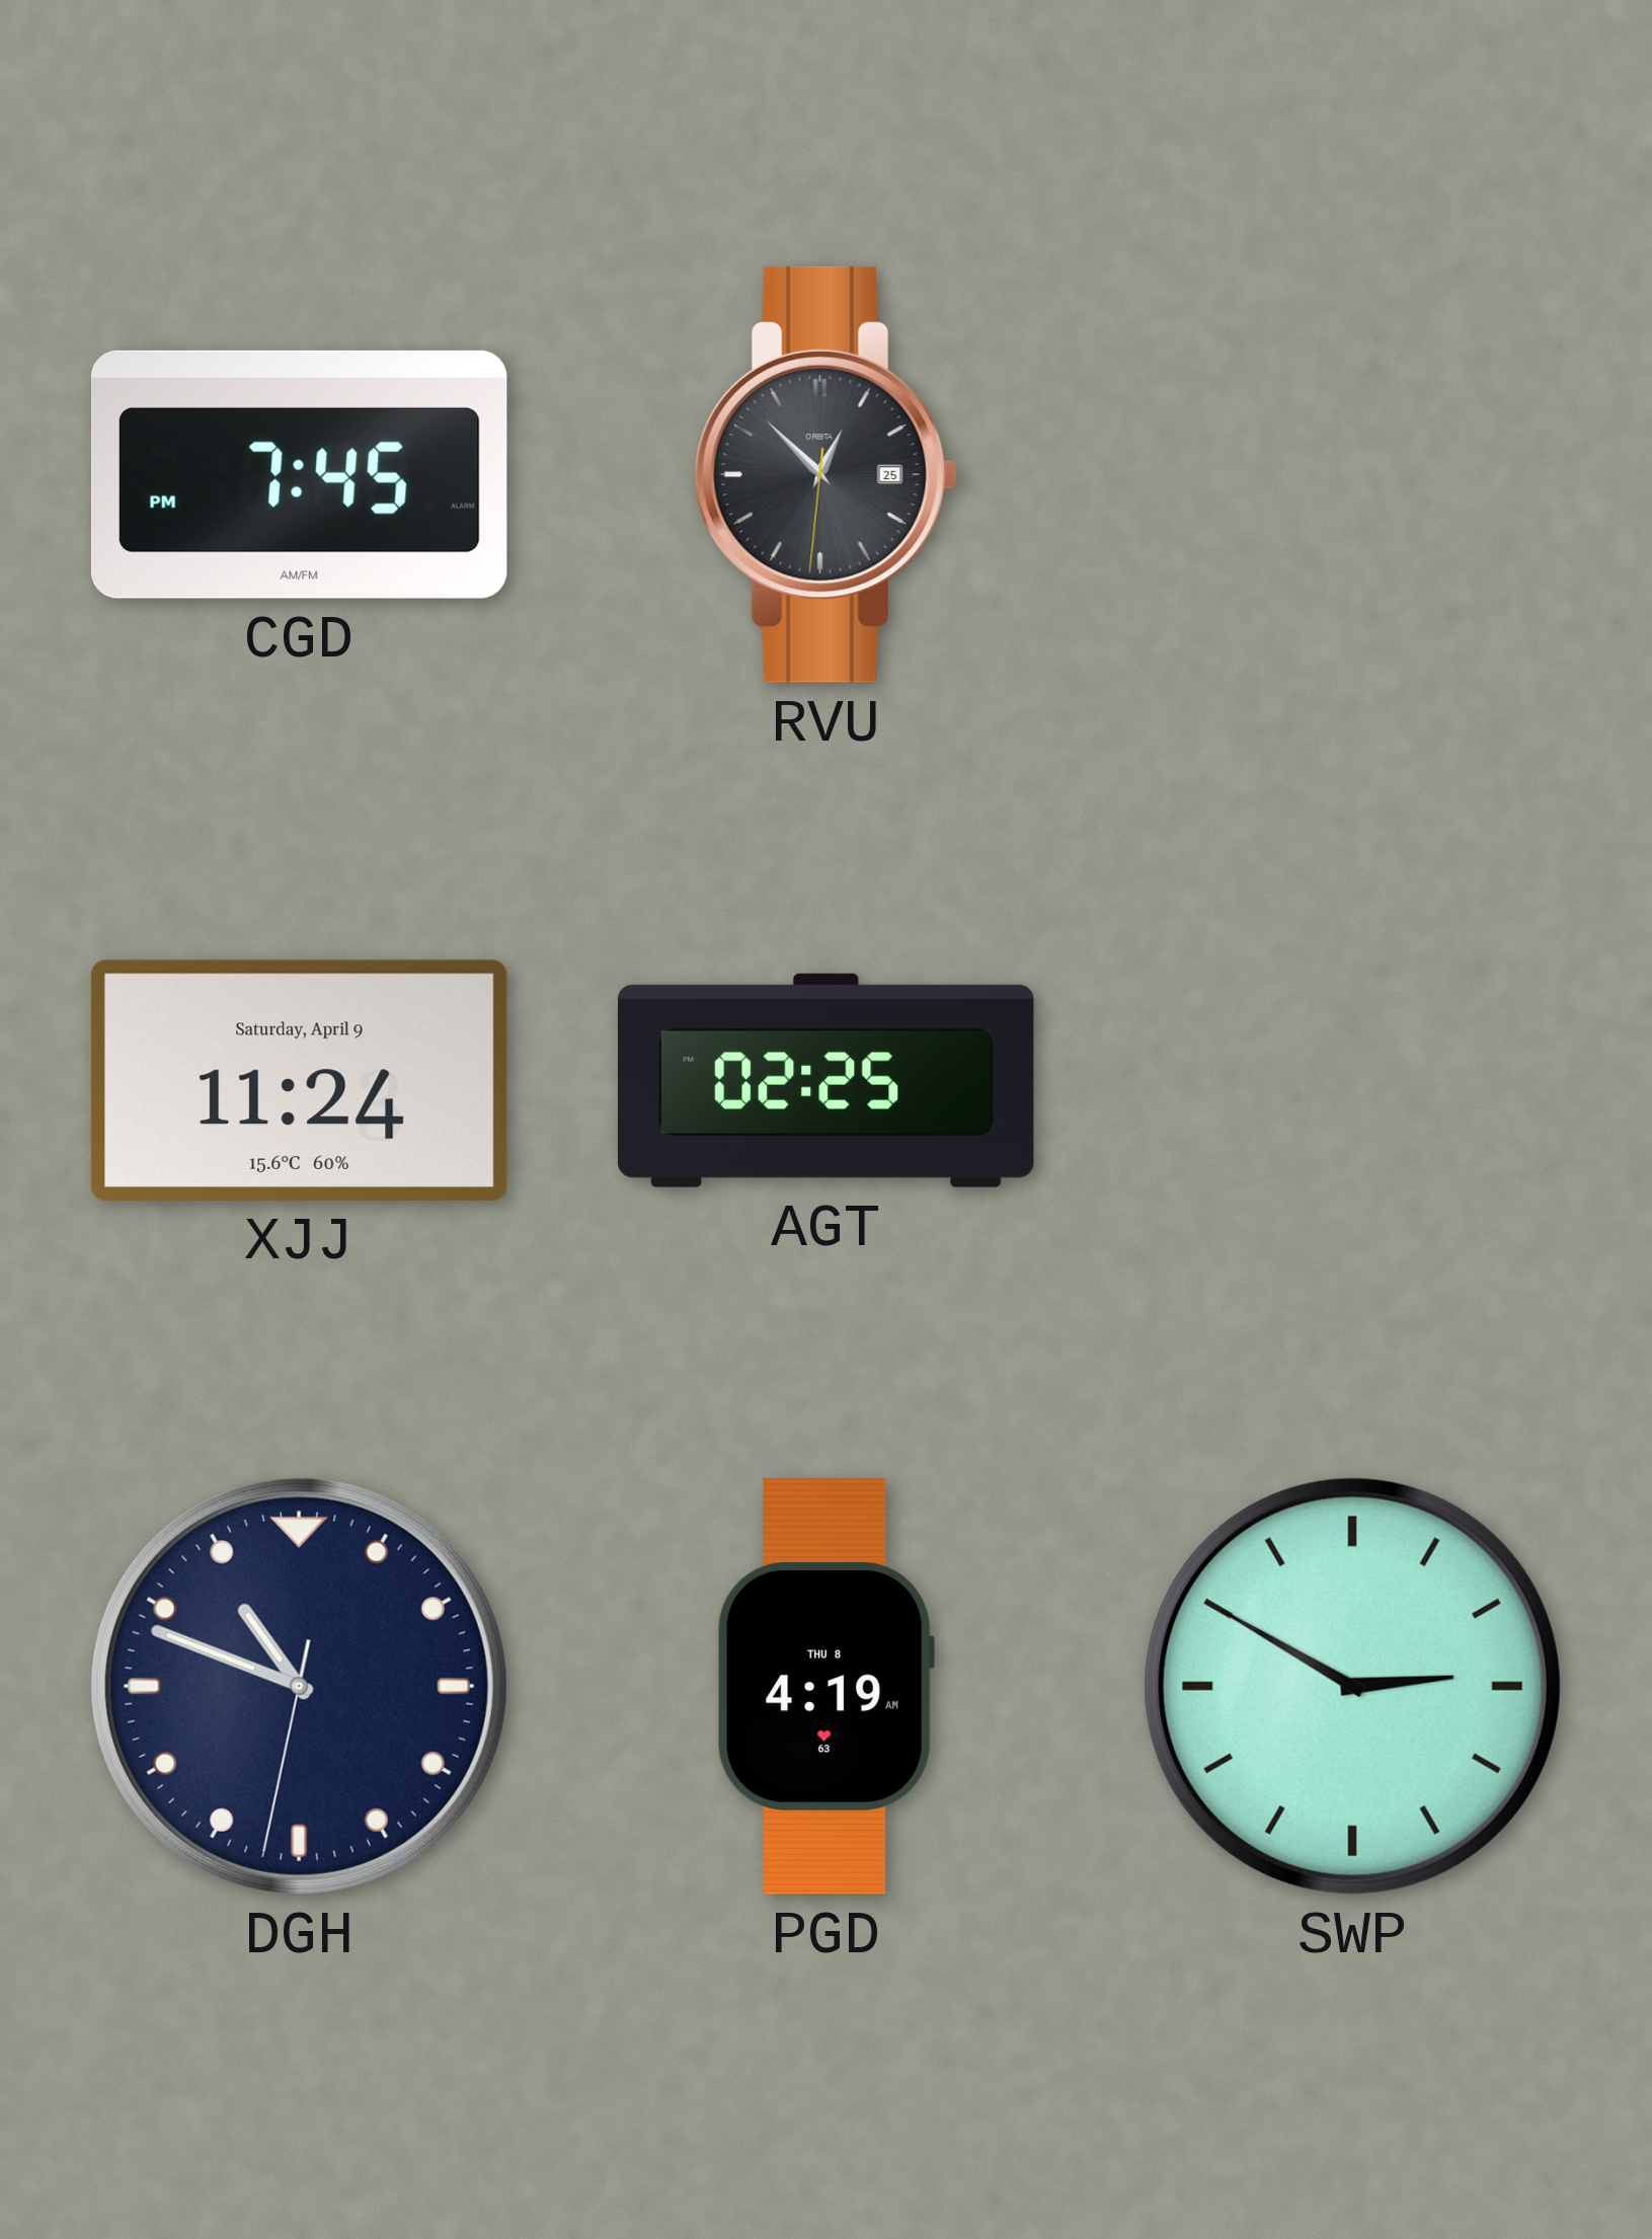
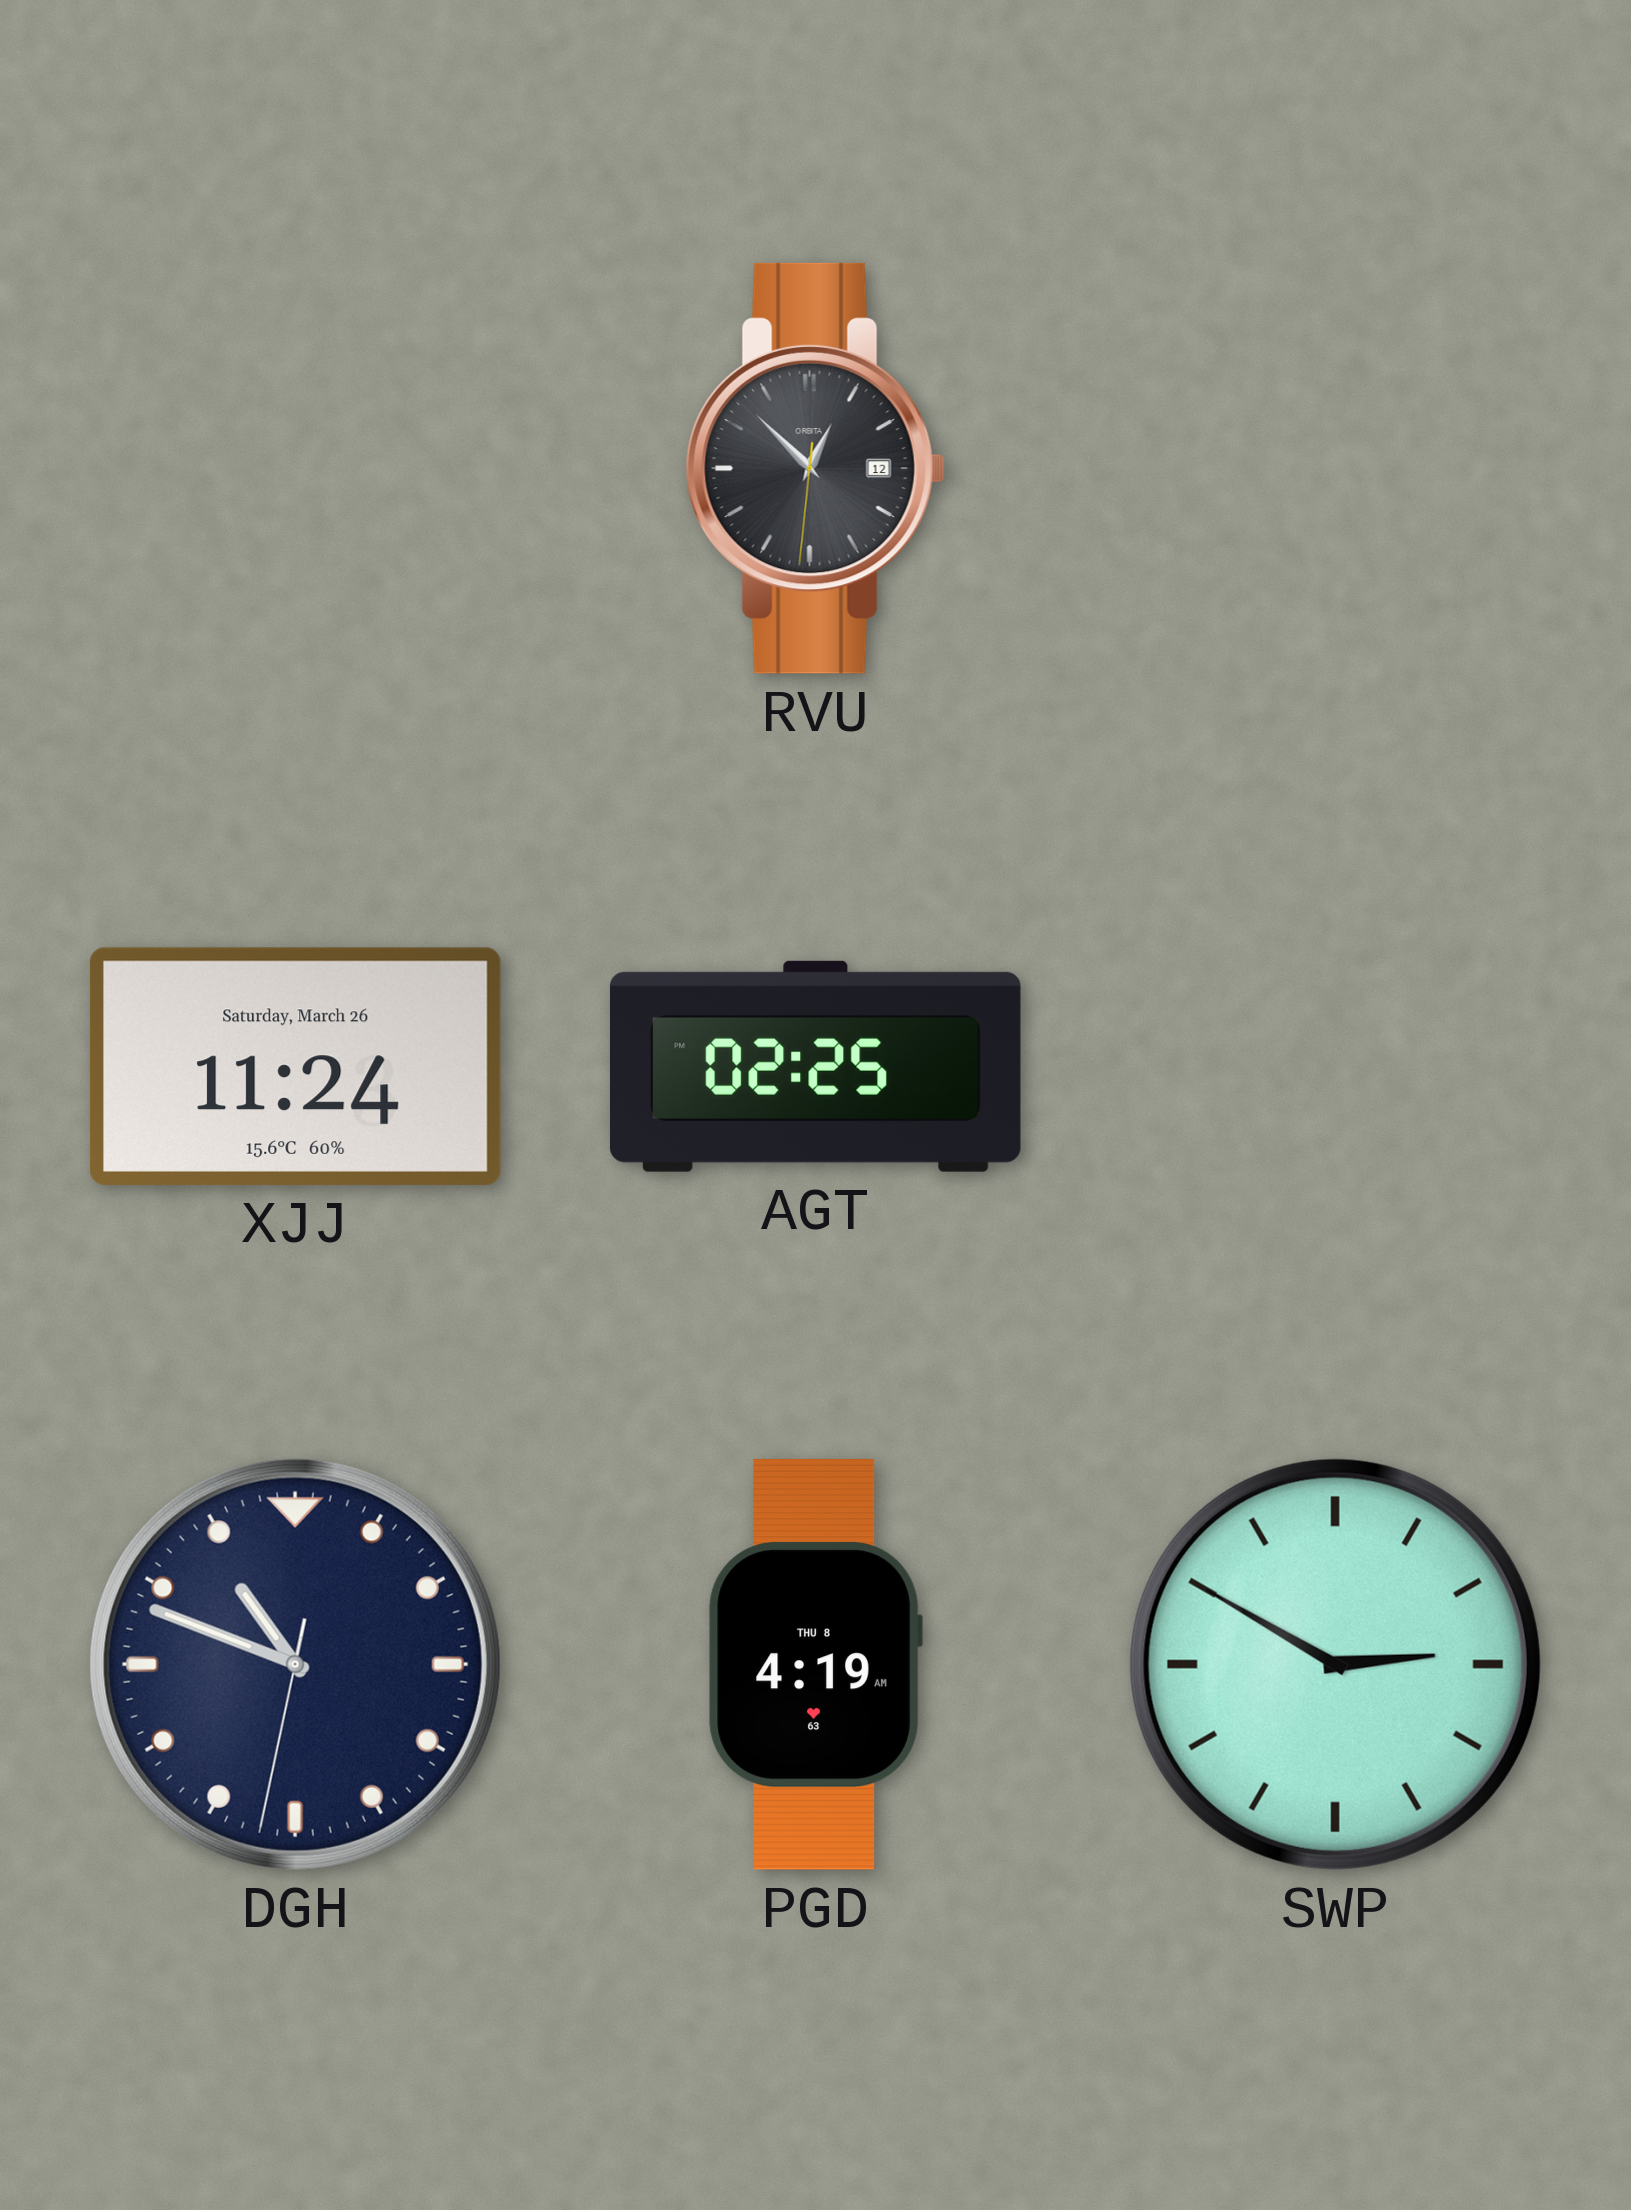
CGD: 7:45 -> none (299, 474)
RVU date: 25 -> 12 (815, 468)
XJJ date: Saturday, April 9 -> Saturday, March 26 (295, 1066)
